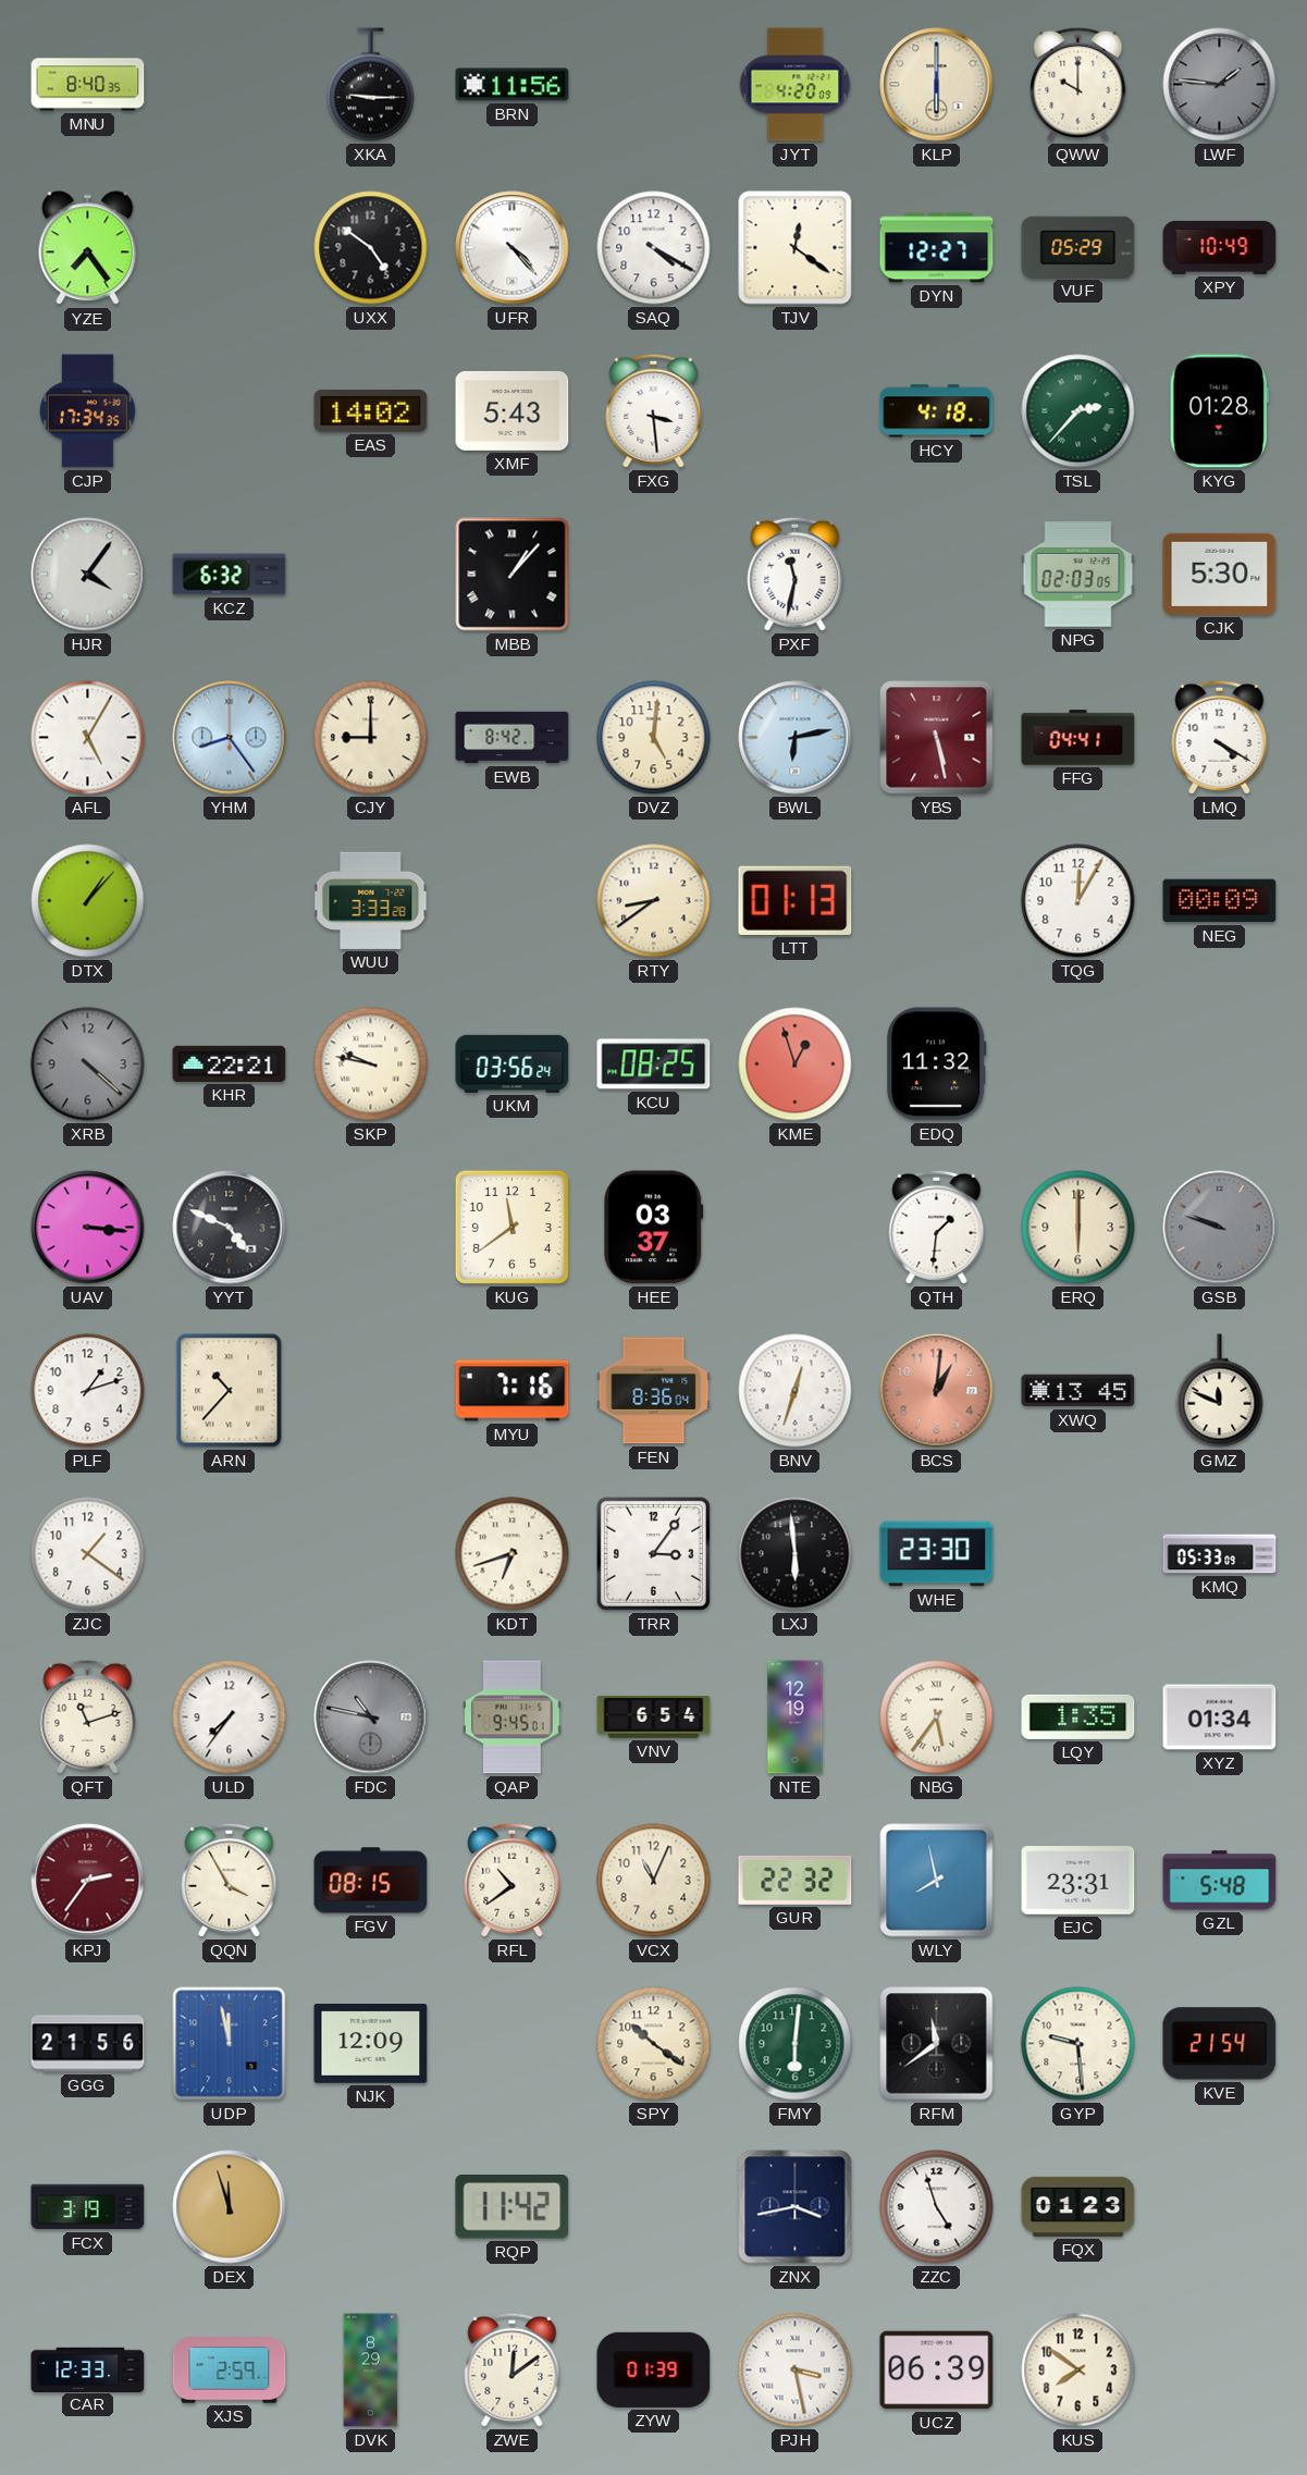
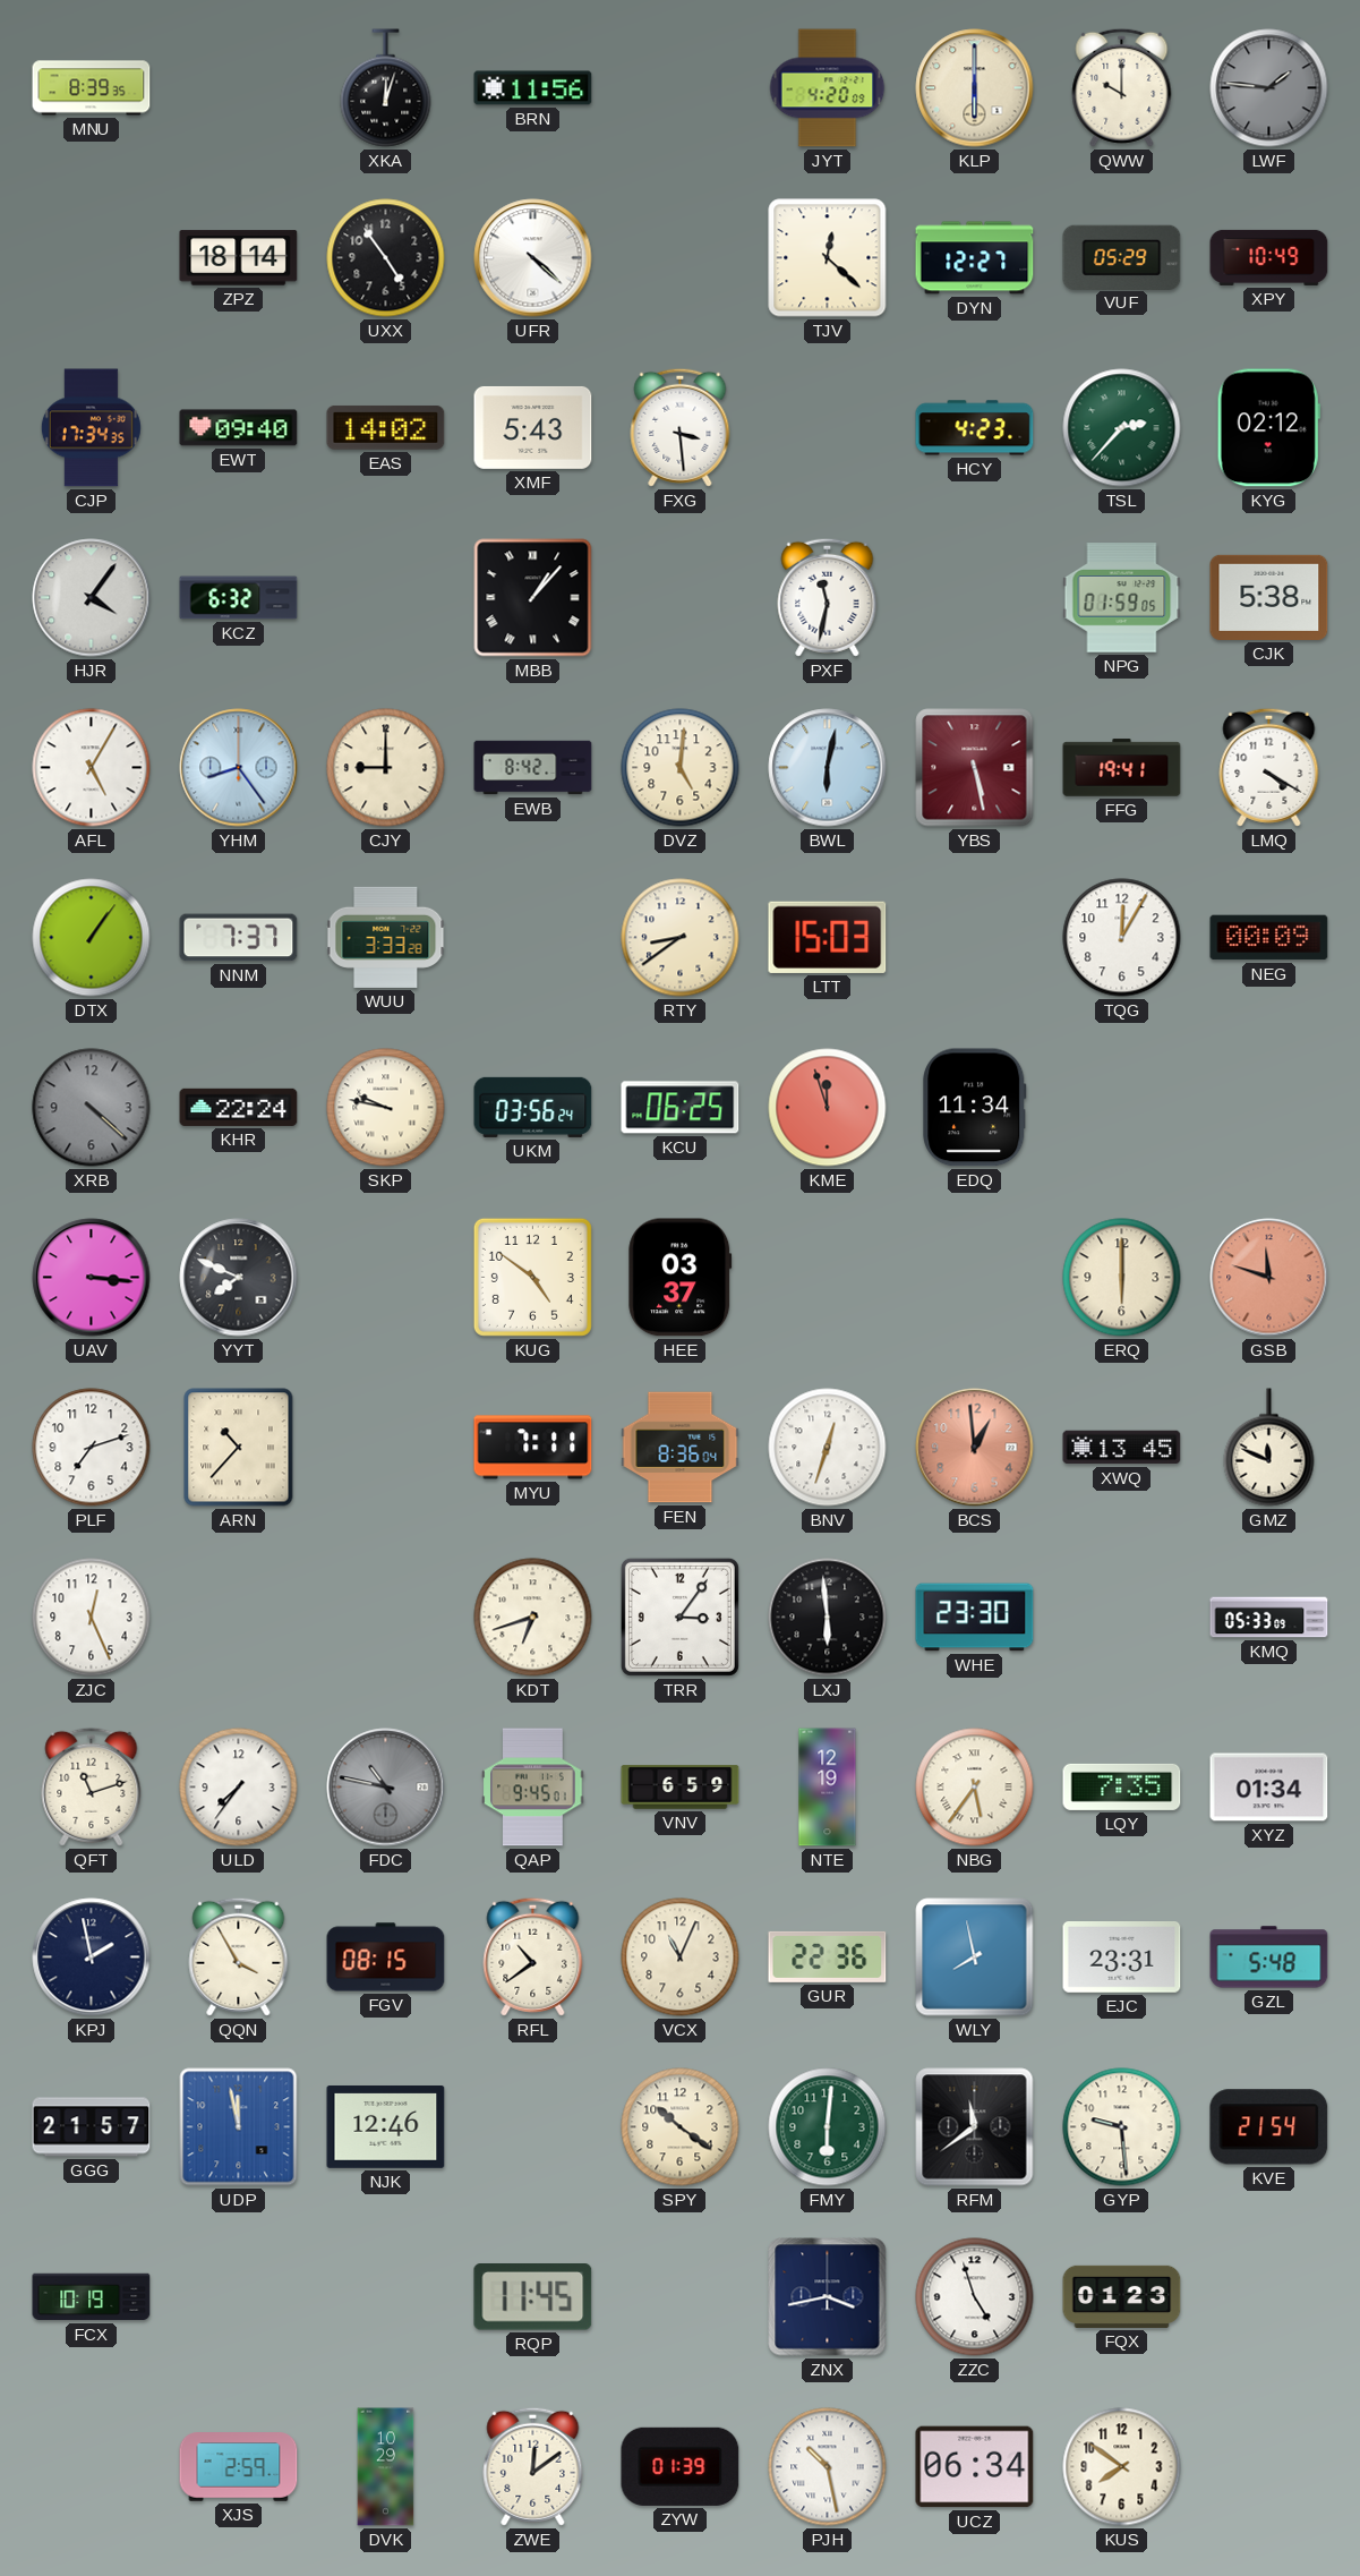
MNU: 8:40 -> 8:39 (92, 88)
XKA: 9:15 -> 12:03 (386, 88)
YZE: 7:24 -> none (88, 248)
ZPZ: none -> 18:14 (239, 258)
UXX: 4:51 -> 4:54 (386, 258)
UFR: 4:23 -> 4:22 (533, 258)
SAQ: 4:20 -> none (654, 248)
TJV: 12:21 -> 12:22 (828, 258)
EWT: none -> 09:40 (239, 428)
HCY: 4:18 -> 4:23 (975, 428)
KYG: 01:28 -> 02:12 (1268, 428)
NPG: 02:03 -> 01:59 (1122, 598)
CJK: 5:30 -> 5:38 (1269, 597)
BWL: 6:13 -> 6:02 (828, 768)
FFG: 04:41 -> 19:41 (1122, 768)
DTX: 1:07 -> 1:06 (92, 938)
NNM: none -> 7:37 (239, 938)
LTT: 01:13 -> 15:03 (828, 937)
KHR: 22:21 -> 22:24 (239, 1107)
KCU: 08:25 -> 06:25 (681, 1108)
KME: 12:57 -> 11:57 (828, 1108)
EDQ: 11:32 -> 11:34 (975, 1108)
YYT: 4:49 -> 7:49 (239, 1278)
KUG: 11:39 -> 4:51 (532, 1277)
QTH: 1:31 -> none (937, 1227)
GSB: 9:48 -> 11:48 (1269, 1278)
GSB dial: grey -> salmon (1269, 1278)
PLF: 1:12 -> 7:12 (92, 1448)
MYU: 7:16 -> 7:11 (533, 1448)
BCS: 1:01 -> 12:59 (975, 1448)
ZJC: 1:21 -> 12:26 (92, 1618)
VNV: 6:54 -> 6:59 (681, 1788)
LQY: 1:35 -> 7:35 (1122, 1786)
KPJ: 2:36 -> 1:58 (92, 1957)
KPJ dial: burgundy -> navy (92, 1957)
GUR: 22:32 -> 22:36 (828, 1956)
GGG: 21:56 -> 21:57 (92, 2127)
NJK: 12:09 -> 12:46 (386, 2127)
FCX: 3:19 -> 10:19 (92, 2297)
DEX: 11:57 -> none (230, 2207)
RQP: 11:42 -> 11:45 (533, 2297)
CAR: 12:33 -> none (88, 2369)
DVK: 8:29 -> 10:29 (386, 2467)
PJH: 3:28 -> 10:28 (828, 2467)
UCZ: 06:39 -> 06:34 (975, 2467)
